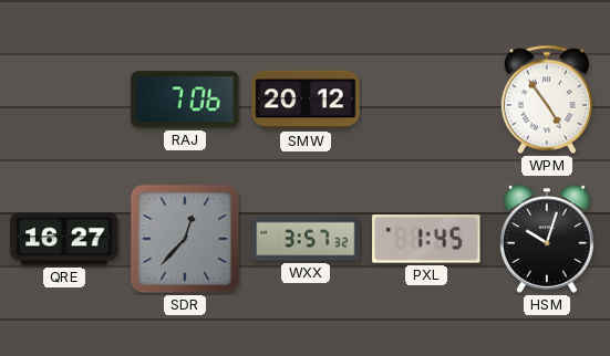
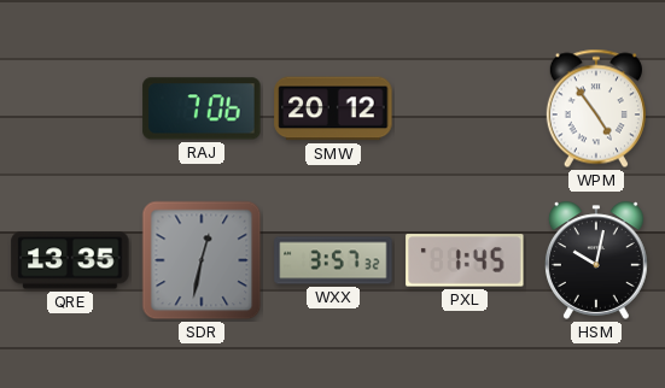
QRE: 16:27 -> 13:35 (70, 260)
SDR: 12:37 -> 12:32 (202, 260)
HSM: 10:03 -> 10:02 (596, 260)
